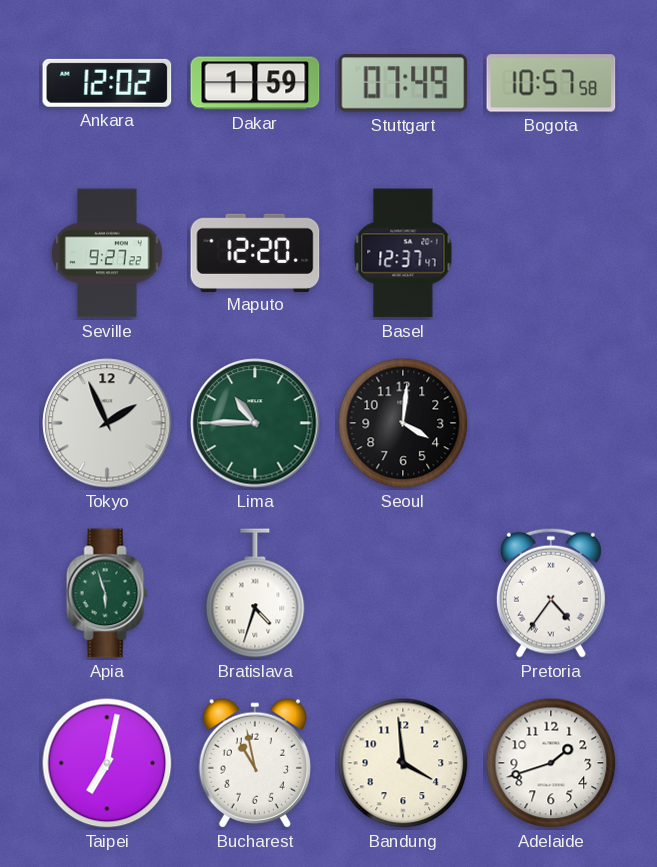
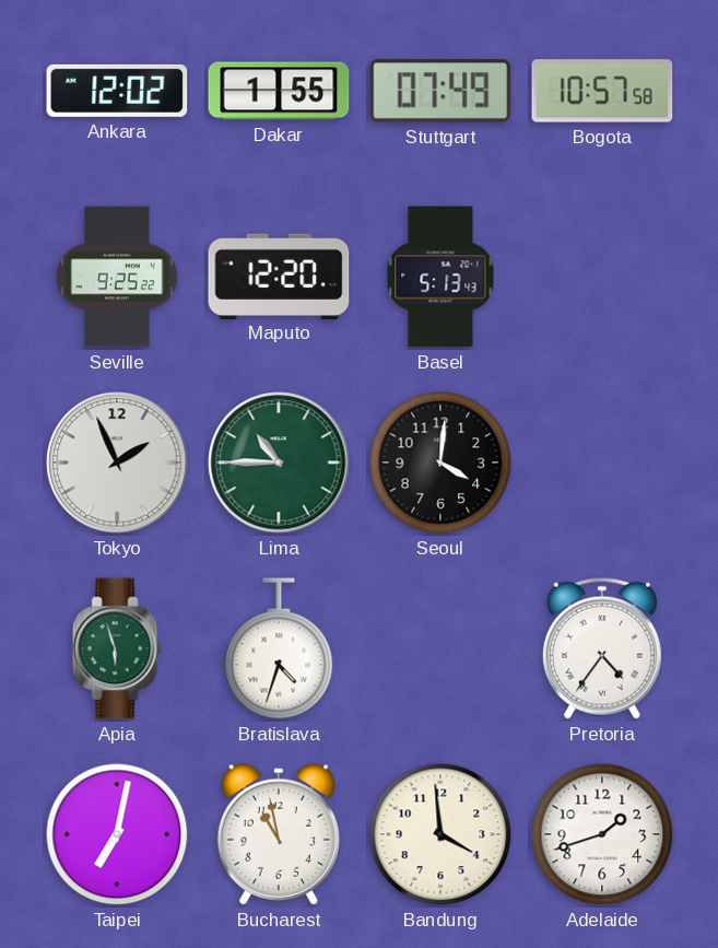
Dakar: 1:59 -> 1:55 (279, 91)
Seville: 9:27 -> 9:25 (117, 277)
Basel: 12:37 -> 5:13 (440, 277)
